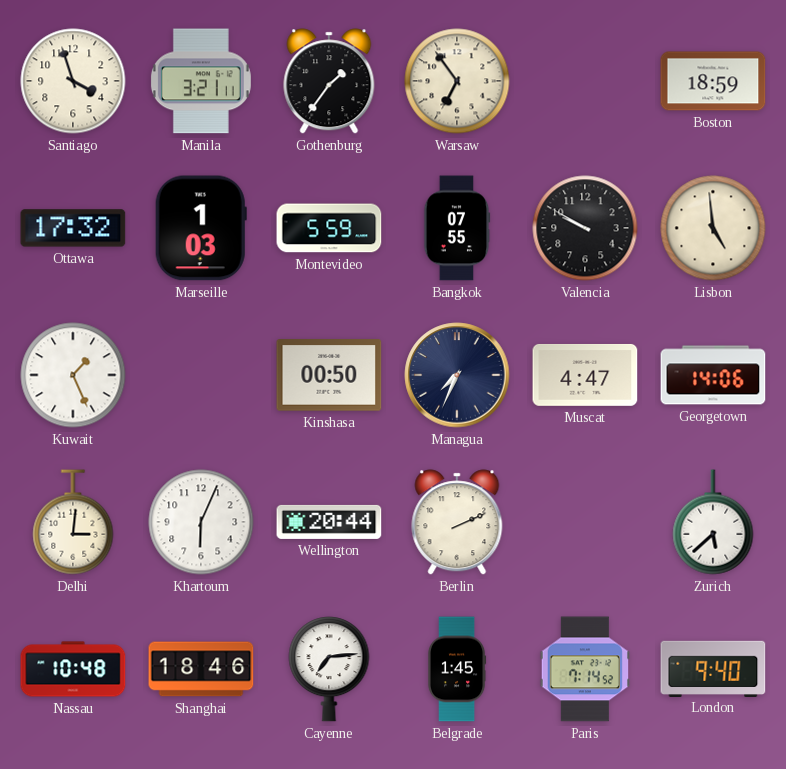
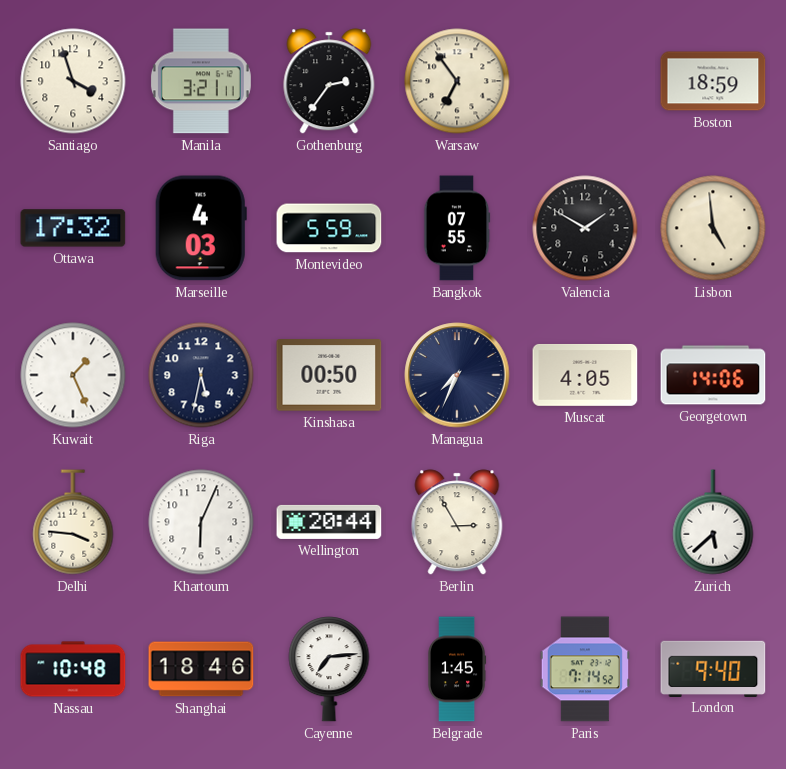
Gothenburg: 1:36 -> 2:36 (329, 81)
Marseille: 1:03 -> 4:03 (201, 228)
Valencia: 9:50 -> 1:50 (585, 228)
Riga: none -> 5:32 (201, 375)
Muscat: 4:47 -> 4:05 (585, 375)
Delhi: 3:01 -> 3:46 (73, 522)
Berlin: 2:11 -> 2:55 (457, 522)
